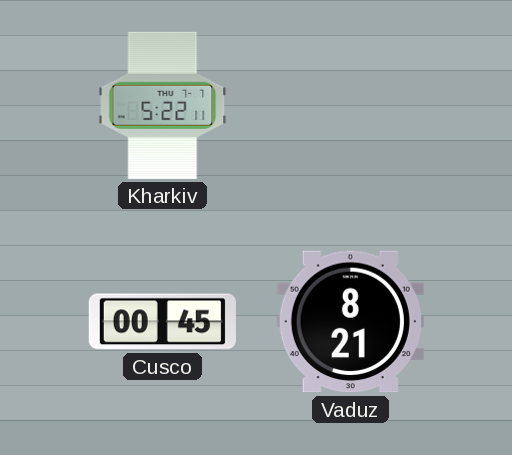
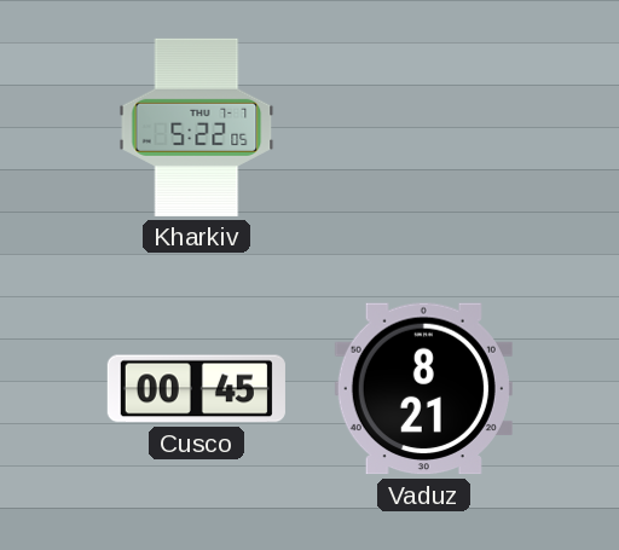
Kharkiv: 5:22:11 -> 5:22:05 (197, 127)
